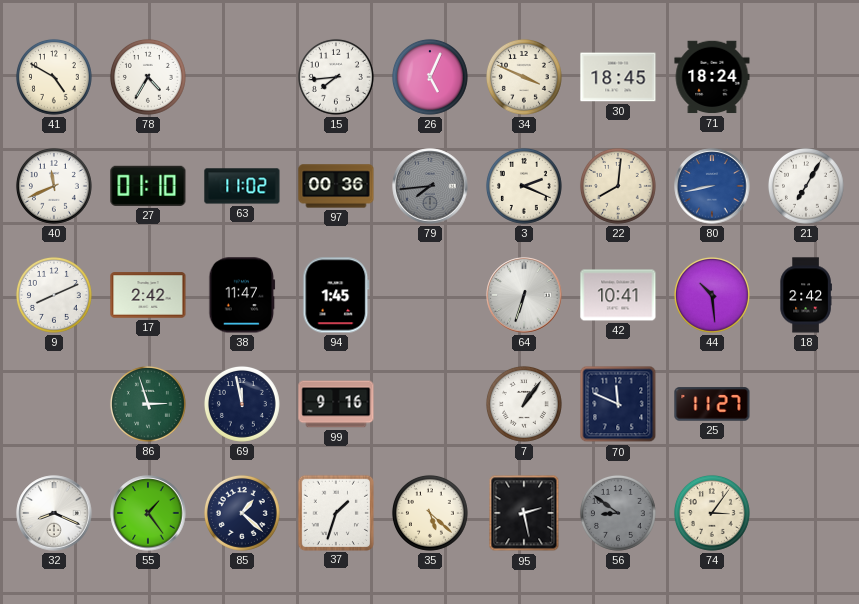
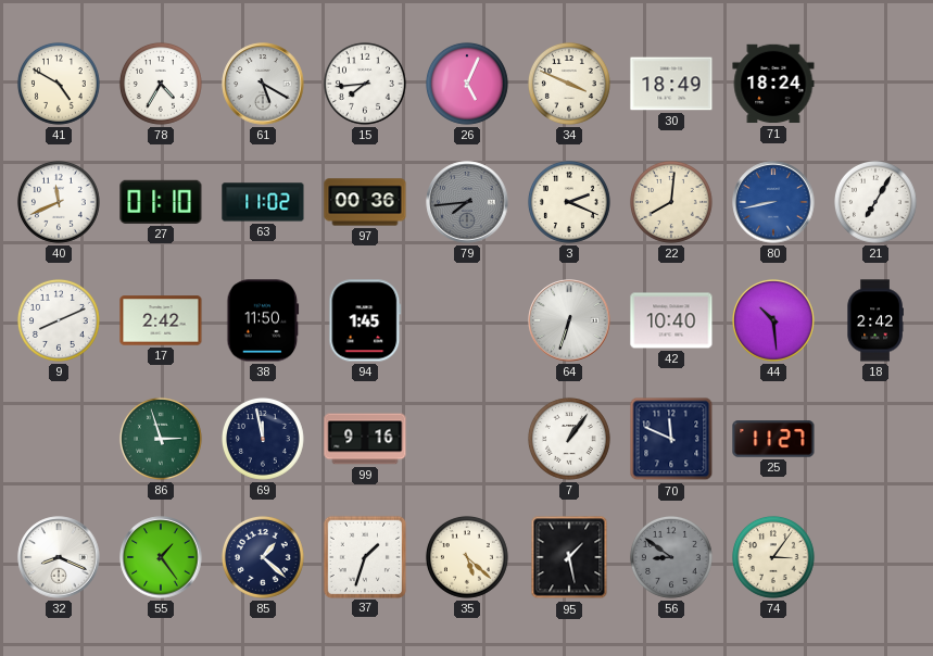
61: none -> 5:20 (263, 84)
30: 18:45 -> 18:49 (671, 84)
38: 11:47 -> 11:50 (263, 320)
42: 10:41 -> 10:40 (671, 320)
95: 2:28 -> 1:28 (569, 557)
